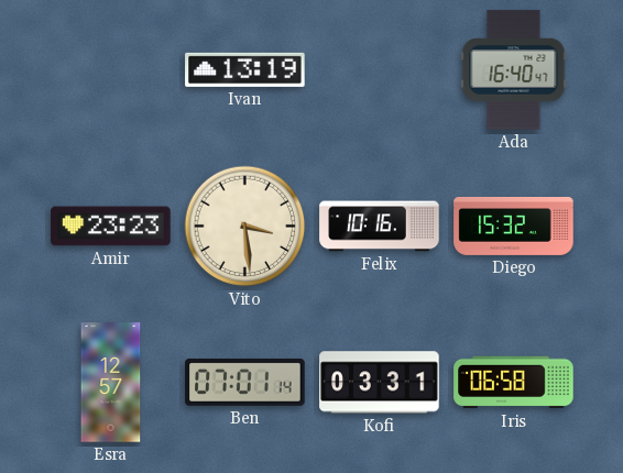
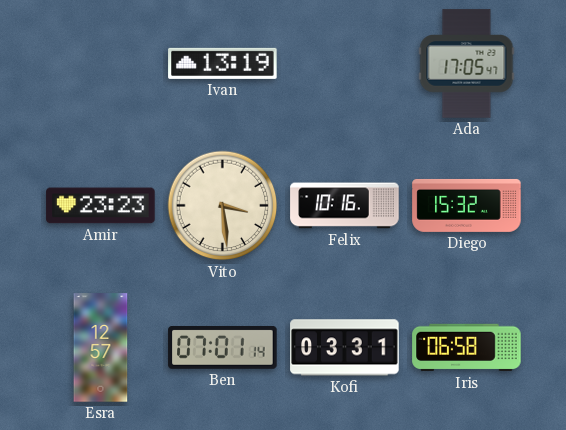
Ada: 16:40 -> 17:05 (467, 64)
